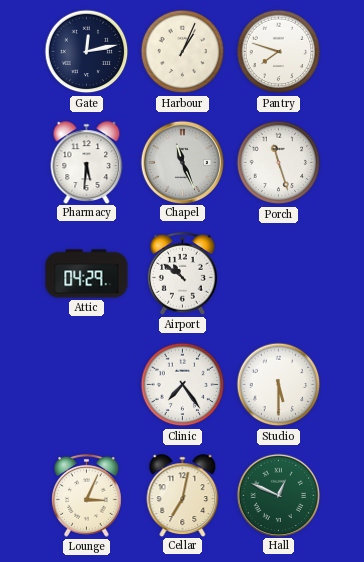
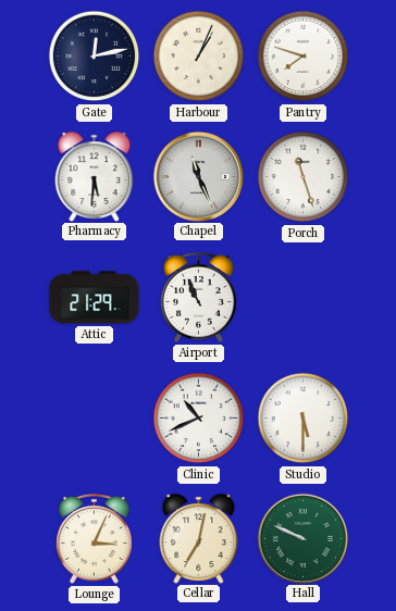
Attic: 04:29 -> 21:29 (95, 298)
Airport: 10:51 -> 10:56 (199, 297)
Clinic: 7:24 -> 10:41 (199, 419)
Hall: 12:49 -> 9:49 (302, 538)
